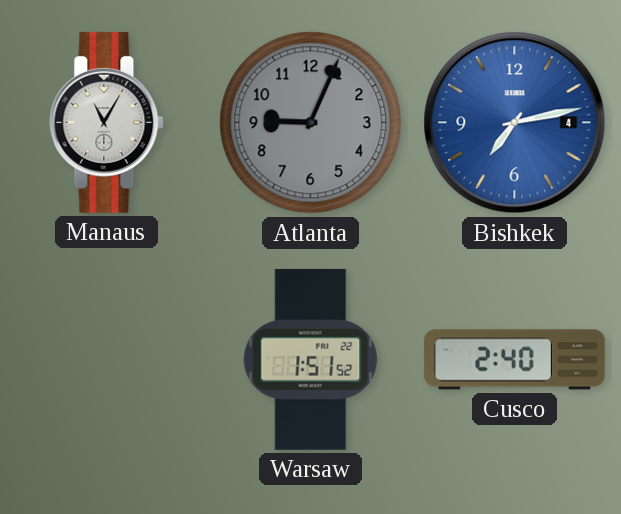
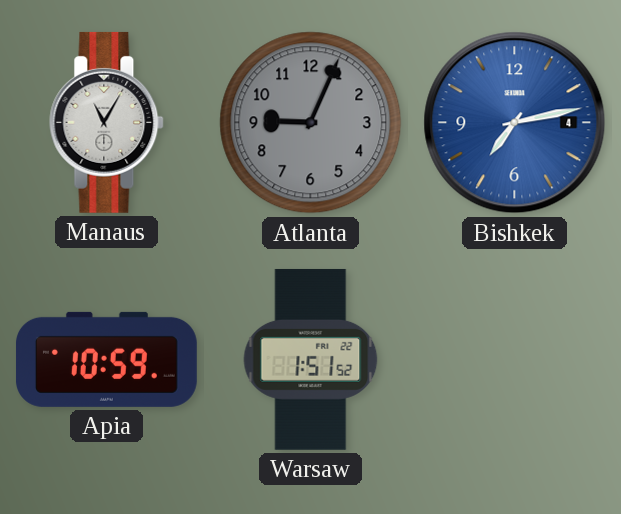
Apia: none -> 10:59 (106, 359)
Cusco: 2:40 -> none (514, 360)
